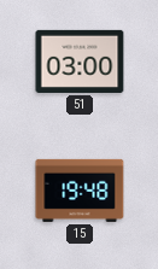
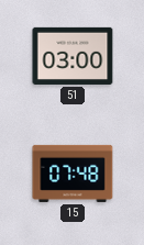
15: 19:48 -> 07:48 (73, 174)
